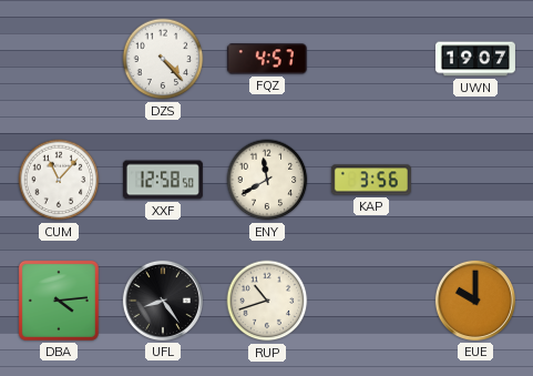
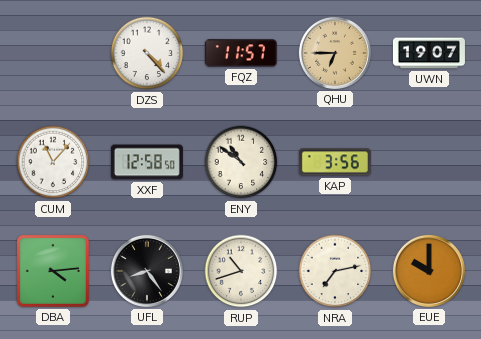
FQZ: 4:57 -> 11:57 (241, 53)
QHU: none -> 6:45 (335, 53)
ENY: 11:40 -> 10:51 (241, 162)
NRA: none -> 7:13 (335, 271)
